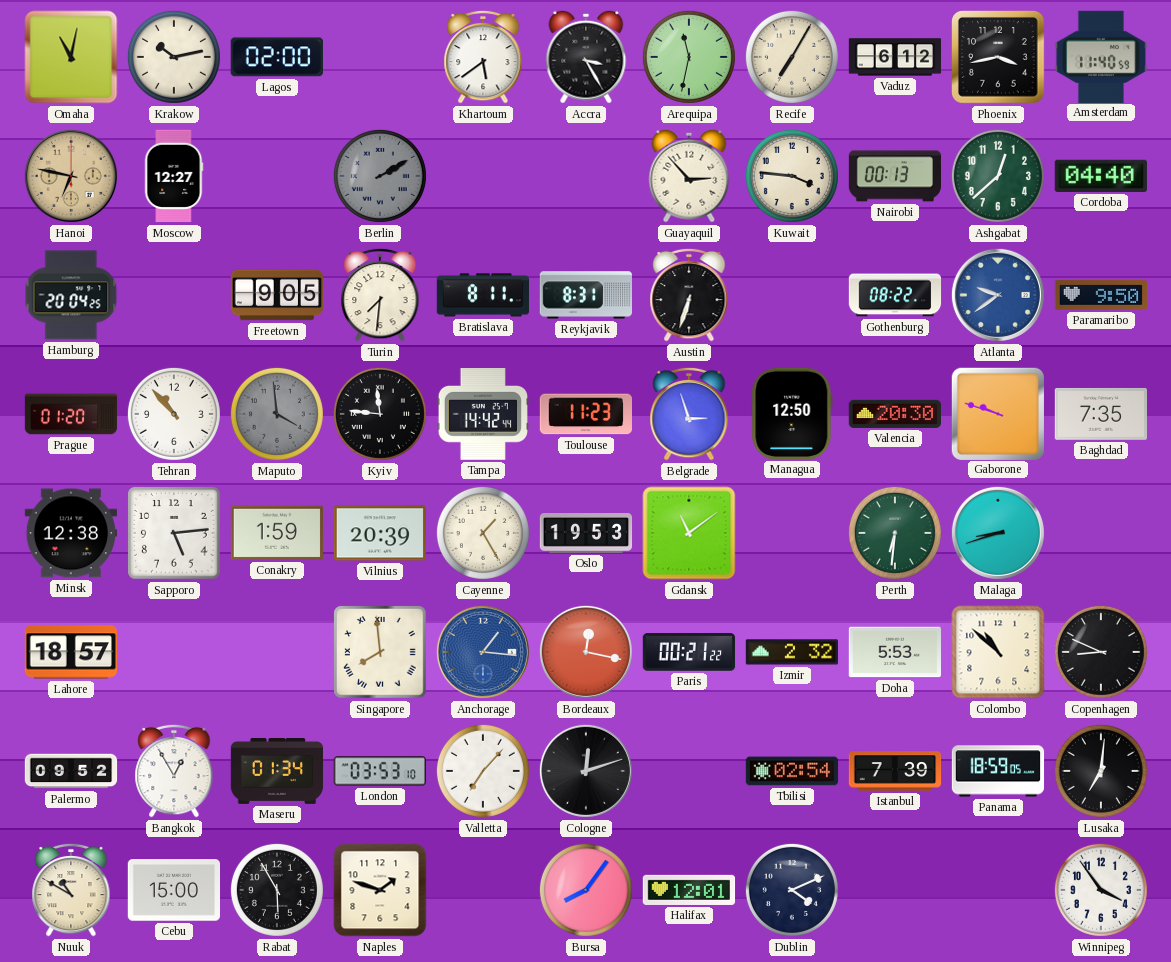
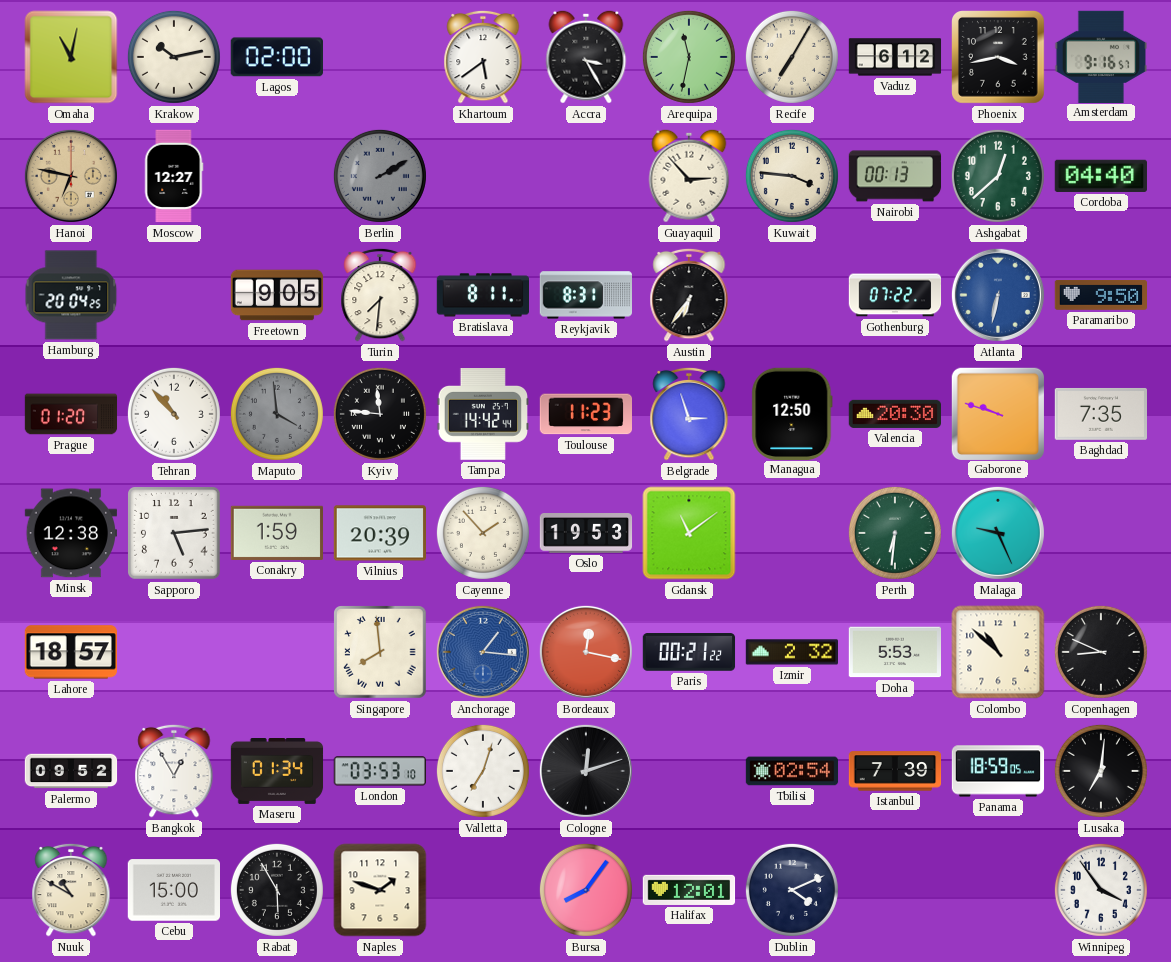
Amsterdam: 11:40 -> 9:16 (1100, 56)
Austin: 6:33 -> 6:36 (689, 295)
Gothenburg: 08:22 -> 07:22 (895, 295)
Atlanta: 9:39 -> 6:32 (998, 295)
Cayenne: 1:25 -> 1:53 (483, 533)
Malaga: 8:42 -> 9:26 (998, 533)
Valletta: 7:07 -> 7:03 (483, 771)
